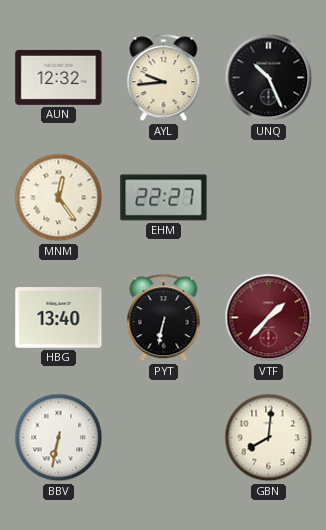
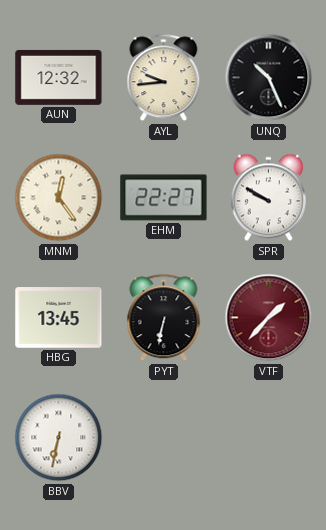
SPR: none -> 9:50 (268, 198)
HBG: 13:40 -> 13:45 (59, 318)
GBN: 8:01 -> none (269, 438)
